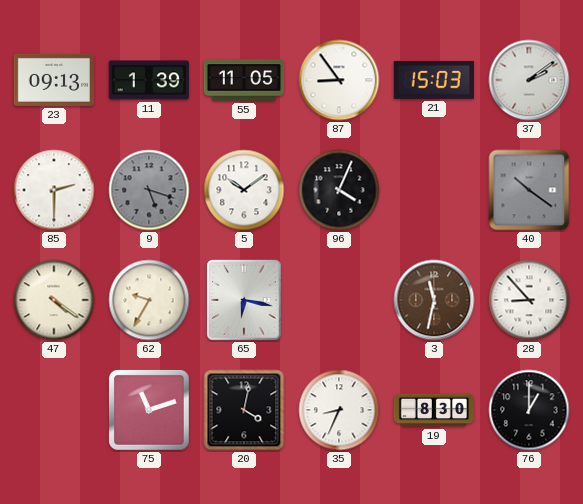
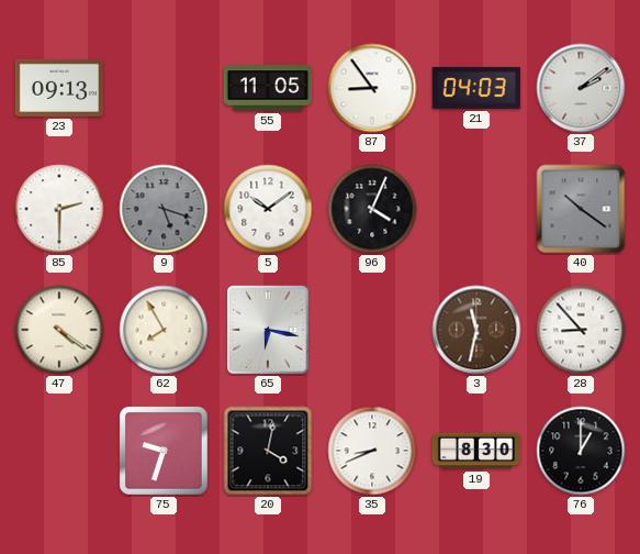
11: 1:39 -> none (149, 80)
21: 15:03 -> 04:03 (476, 88)
62: 9:35 -> 7:55 (164, 330)
75: 11:12 -> 9:33 (164, 451)
35: 8:34 -> 8:41 (372, 451)
